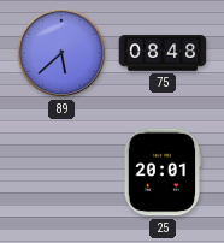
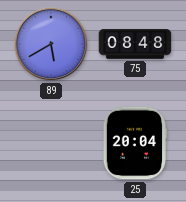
89: 5:38 -> 5:40 (51, 44)
25: 20:01 -> 20:04 (134, 143)
